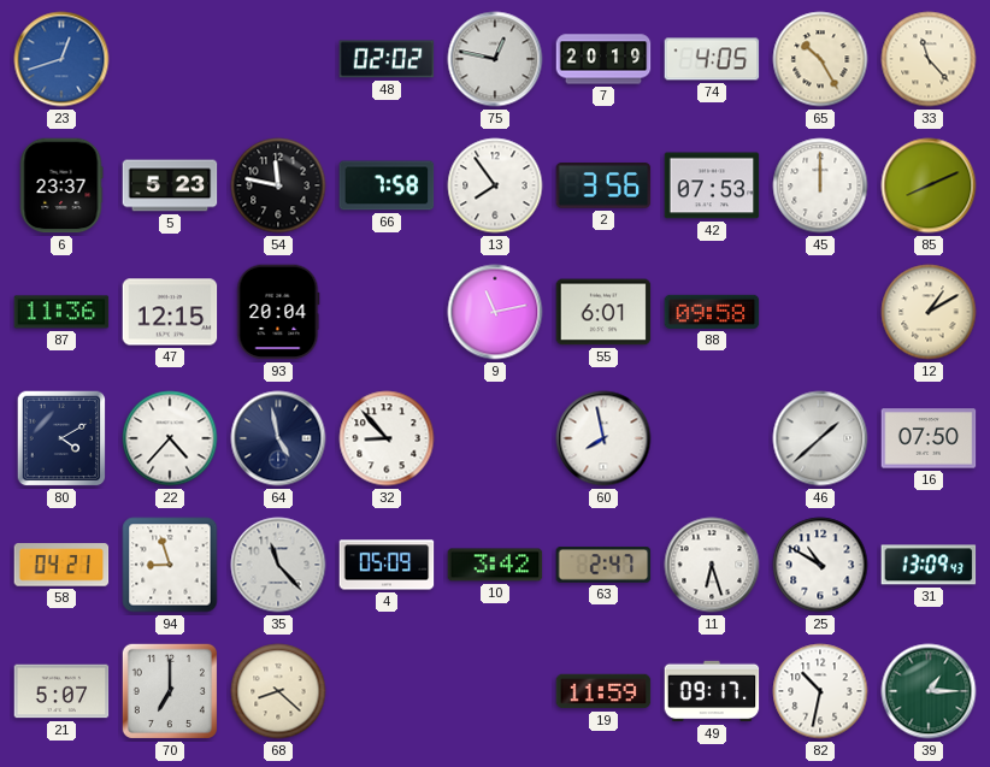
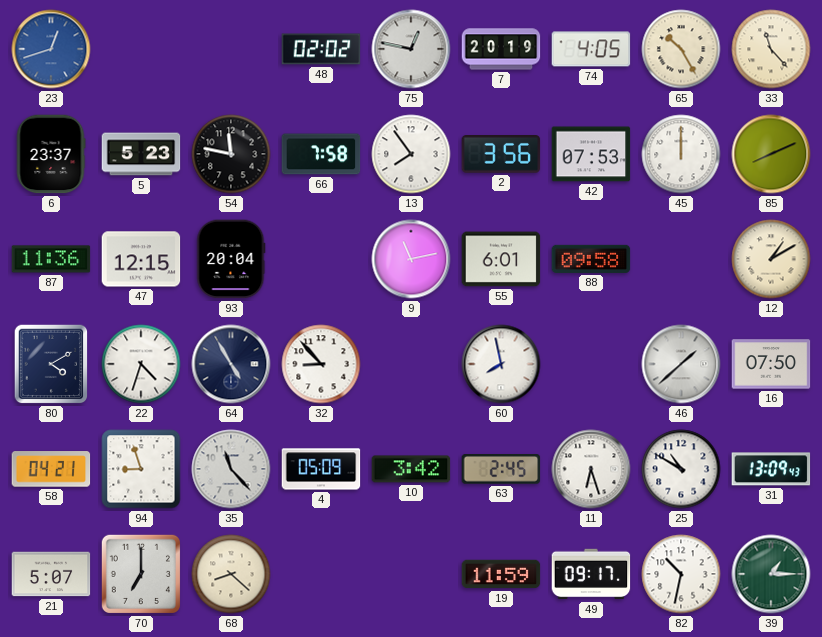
22: 4:37 -> 4:33 (141, 364)
64: 4:58 -> 4:55 (231, 364)
63: 2:47 -> 2:45 (501, 470)
